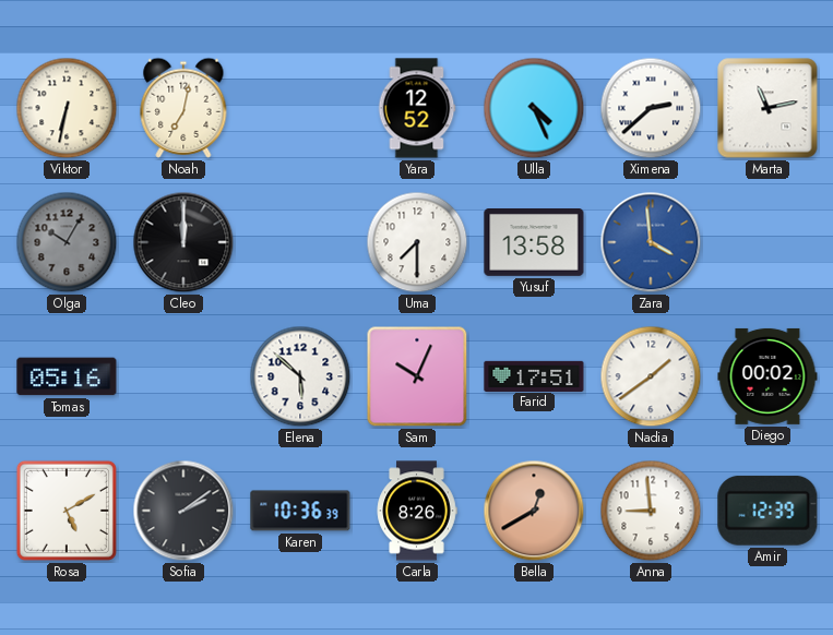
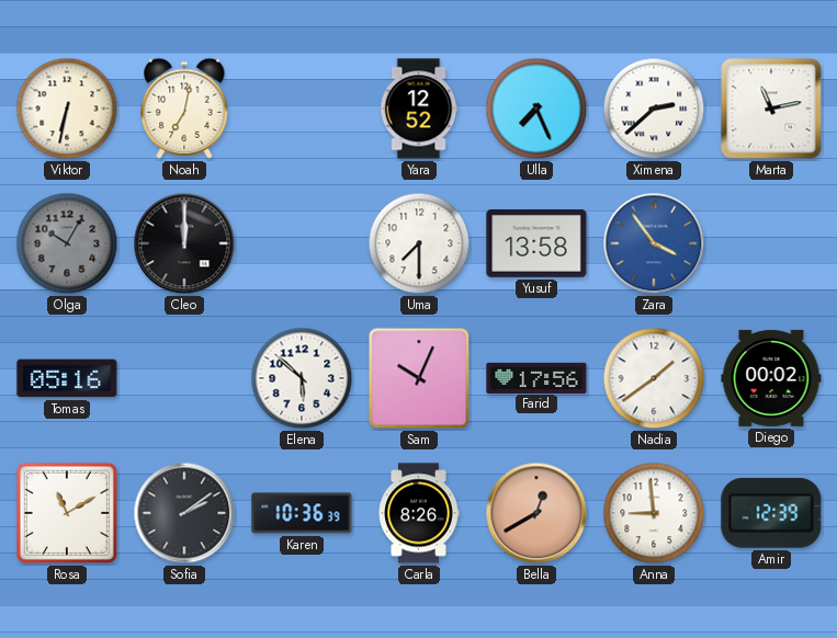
Ulla: 4:26 -> 7:26 (536, 109)
Zara: 3:59 -> 3:54 (654, 243)
Farid: 17:51 -> 17:56 (536, 377)
Rosa: 5:10 -> 11:10 (67, 513)
